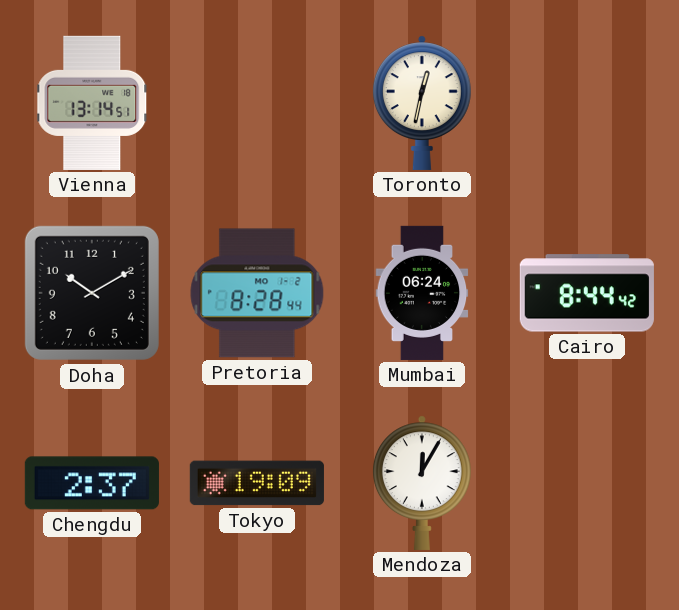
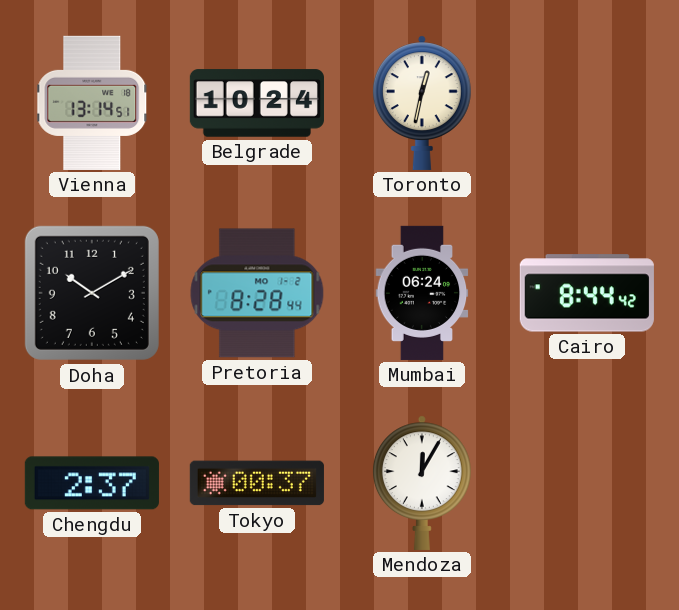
Belgrade: none -> 10:24 (257, 103)
Tokyo: 19:09 -> 00:37 (257, 483)
